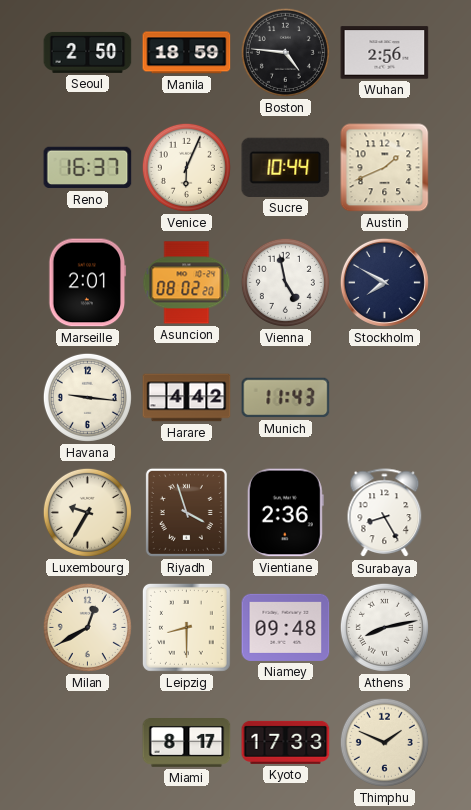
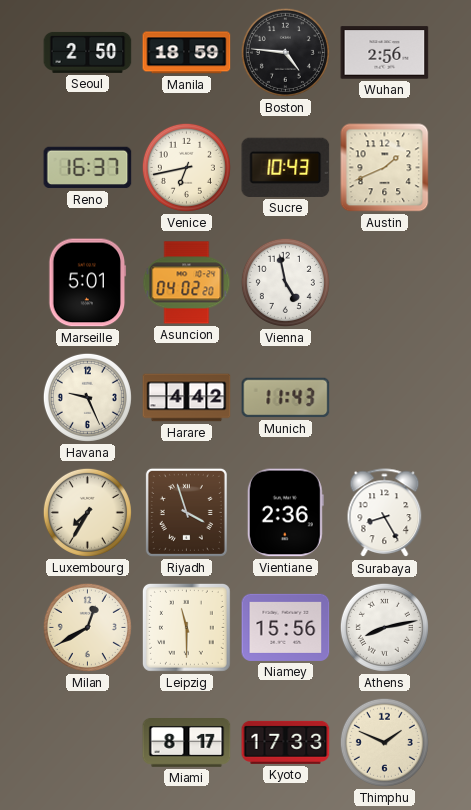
Venice: 6:04 -> 6:43 (186, 167)
Sucre: 10:44 -> 10:43 (286, 167)
Marseille: 2:01 -> 5:01 (88, 283)
Asuncion: 08:02 -> 04:02 (187, 283)
Stockholm: 7:50 -> none (384, 282)
Havana: 9:16 -> 9:26 (87, 397)
Luxembourg: 9:35 -> 7:35 (87, 512)
Leipzig: 8:30 -> 11:30 (186, 627)
Niamey: 09:48 -> 15:56 (286, 627)
